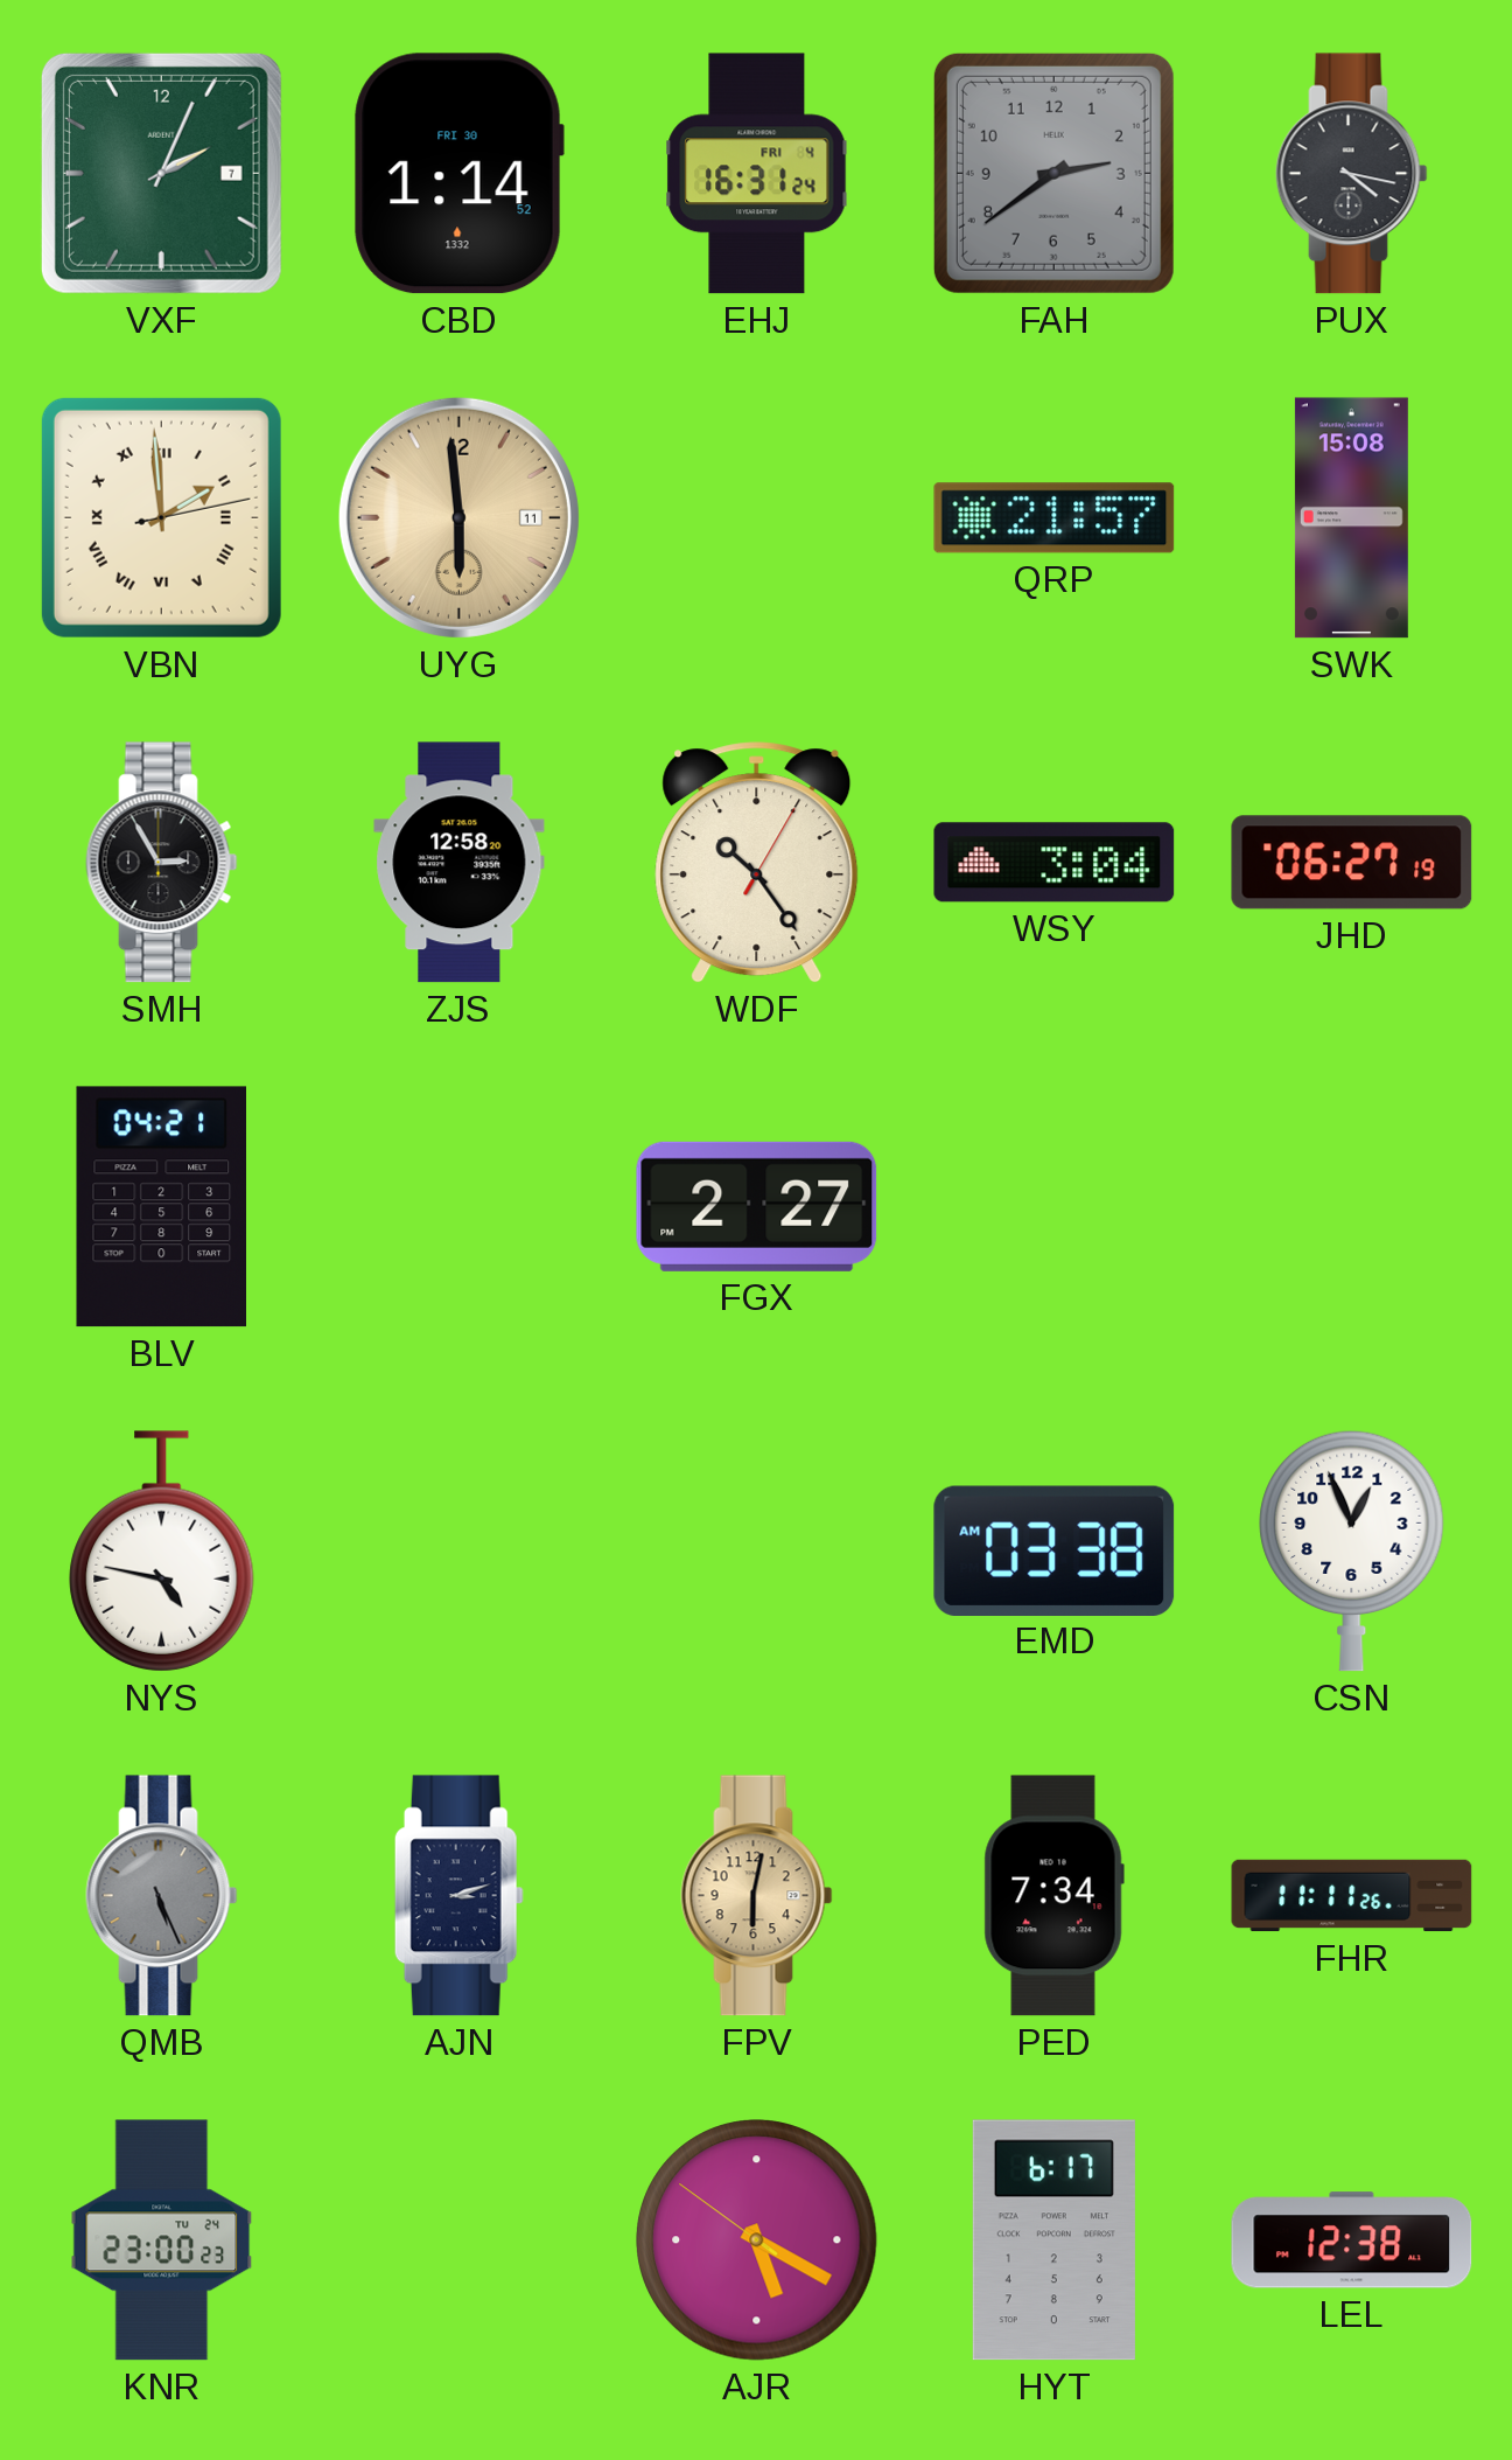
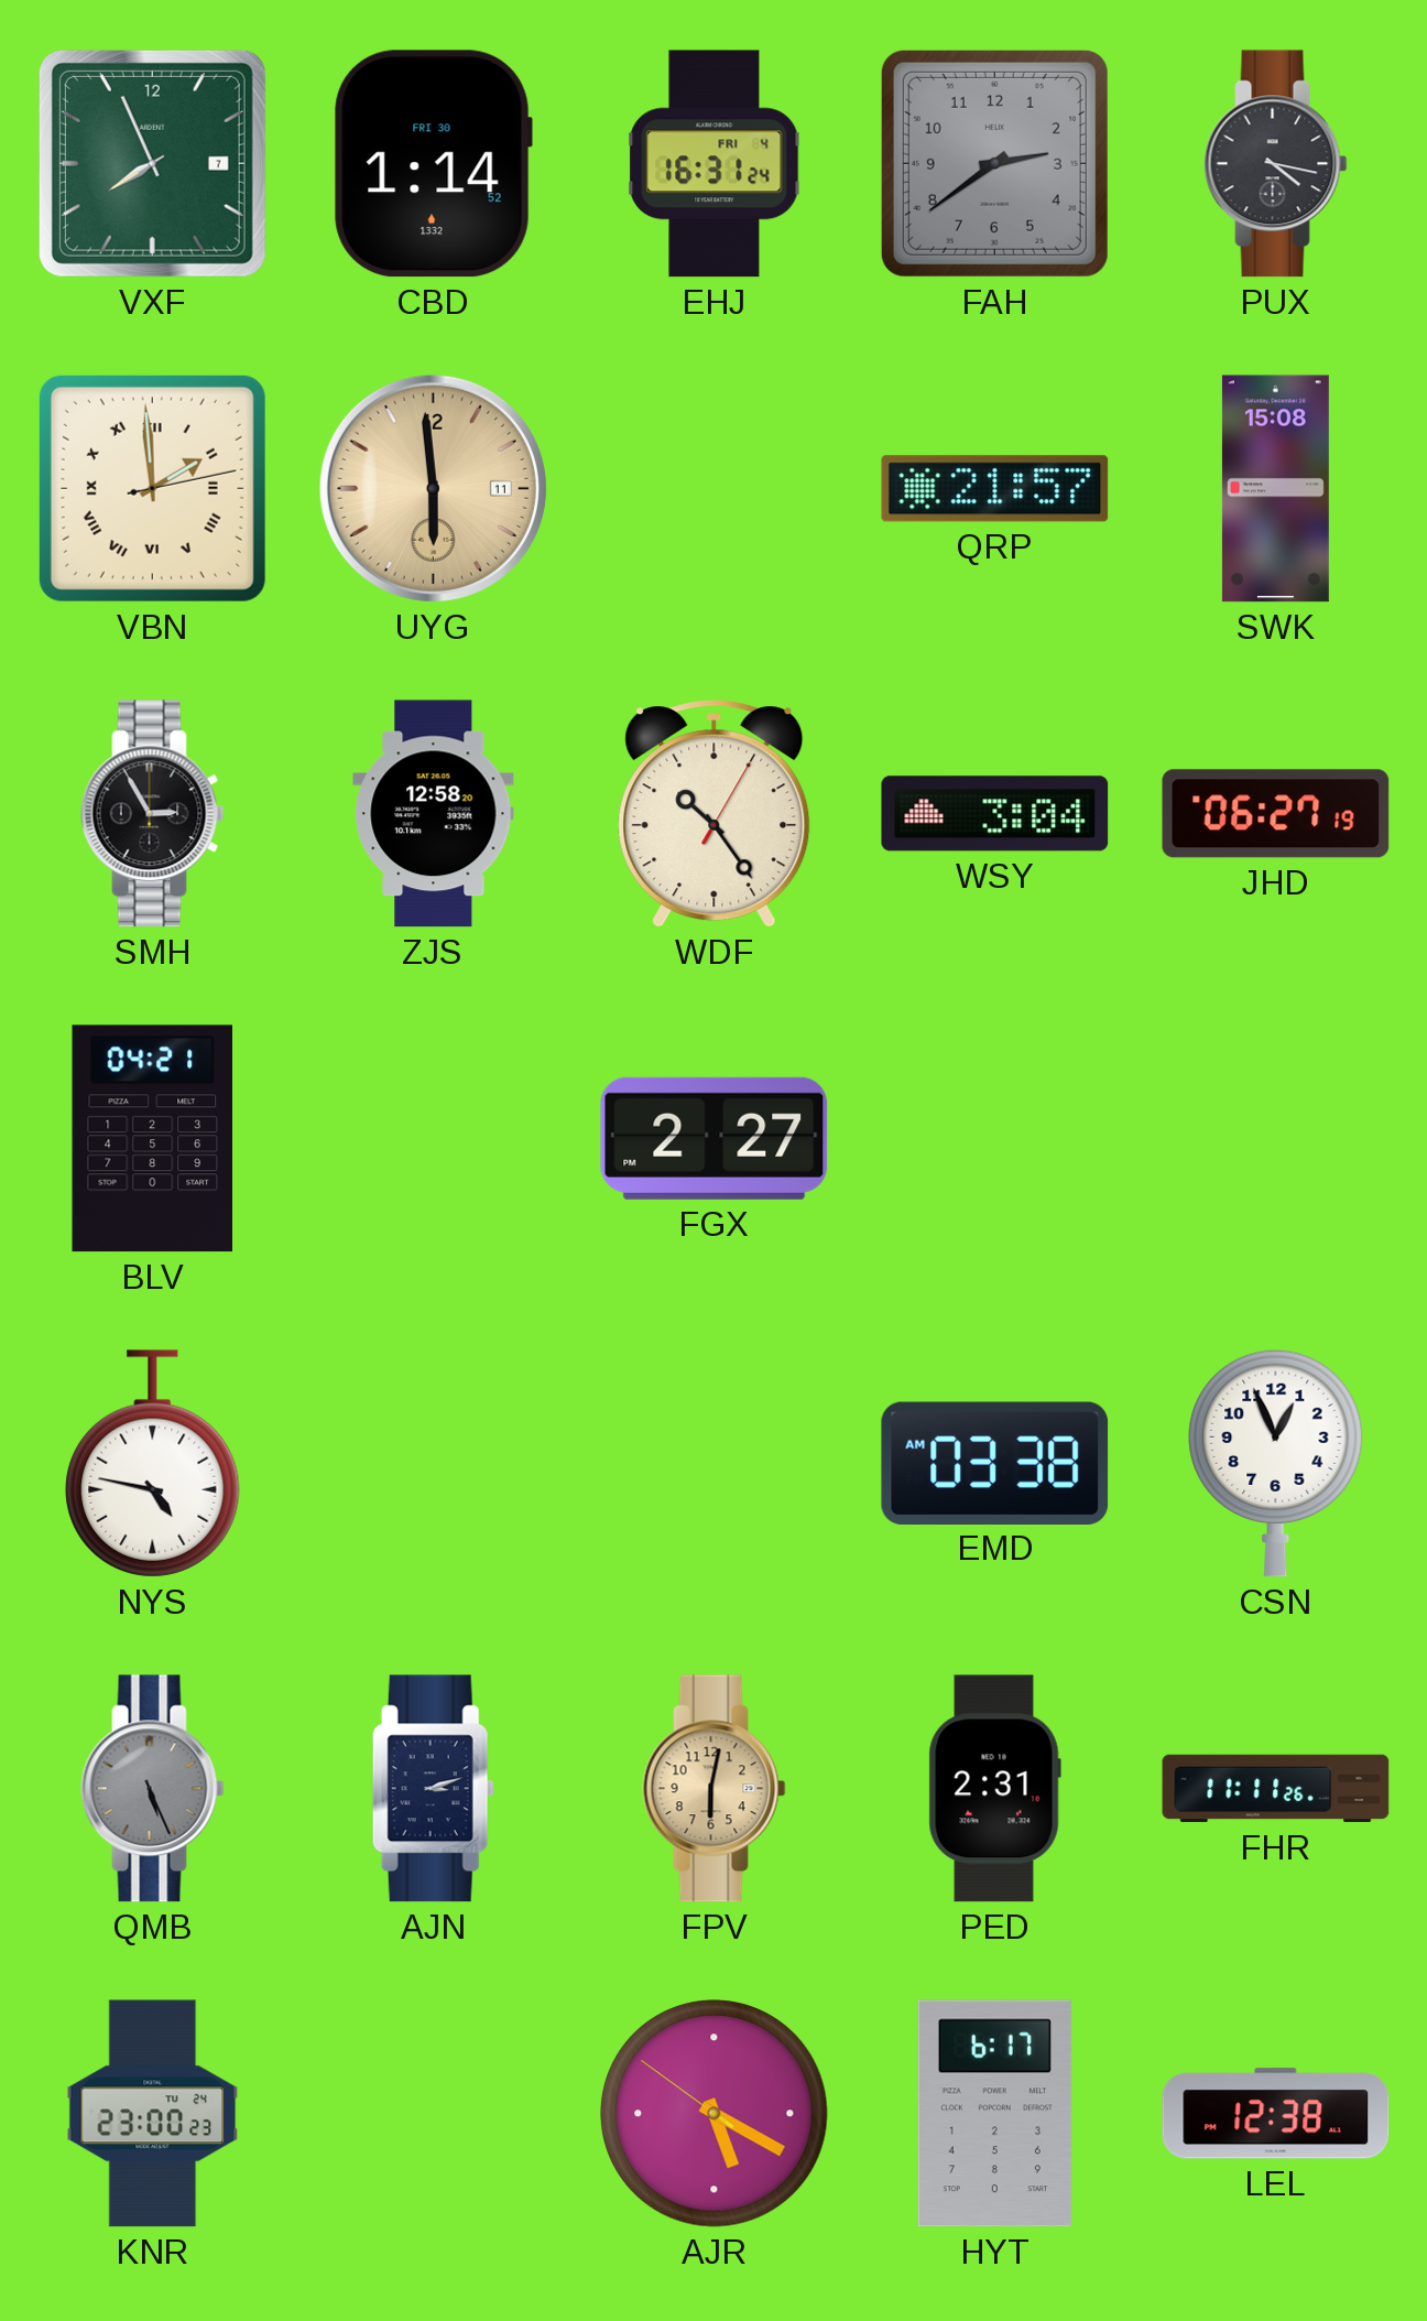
VXF: 2:04 -> 7:56 (152, 163)
PED: 7:34 -> 2:31 (994, 1789)
